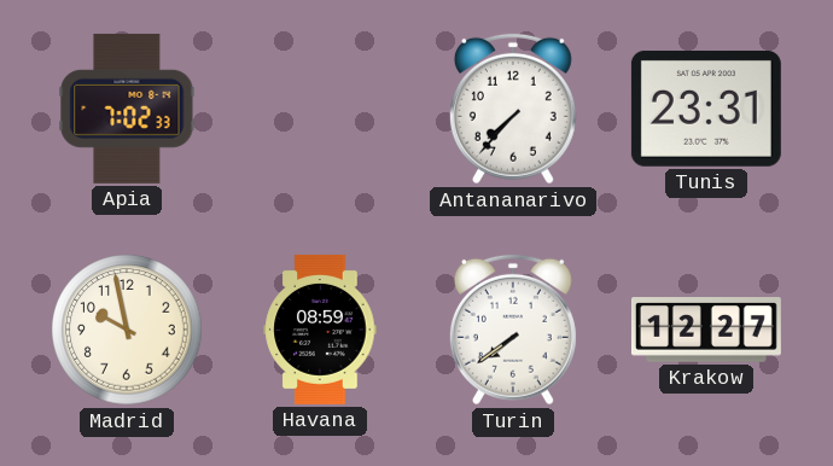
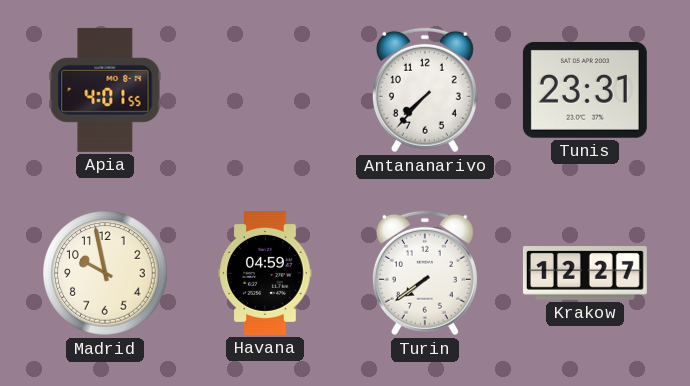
Apia: 7:02 -> 4:01 (105, 90)
Havana: 08:59 -> 04:59 (265, 273)
